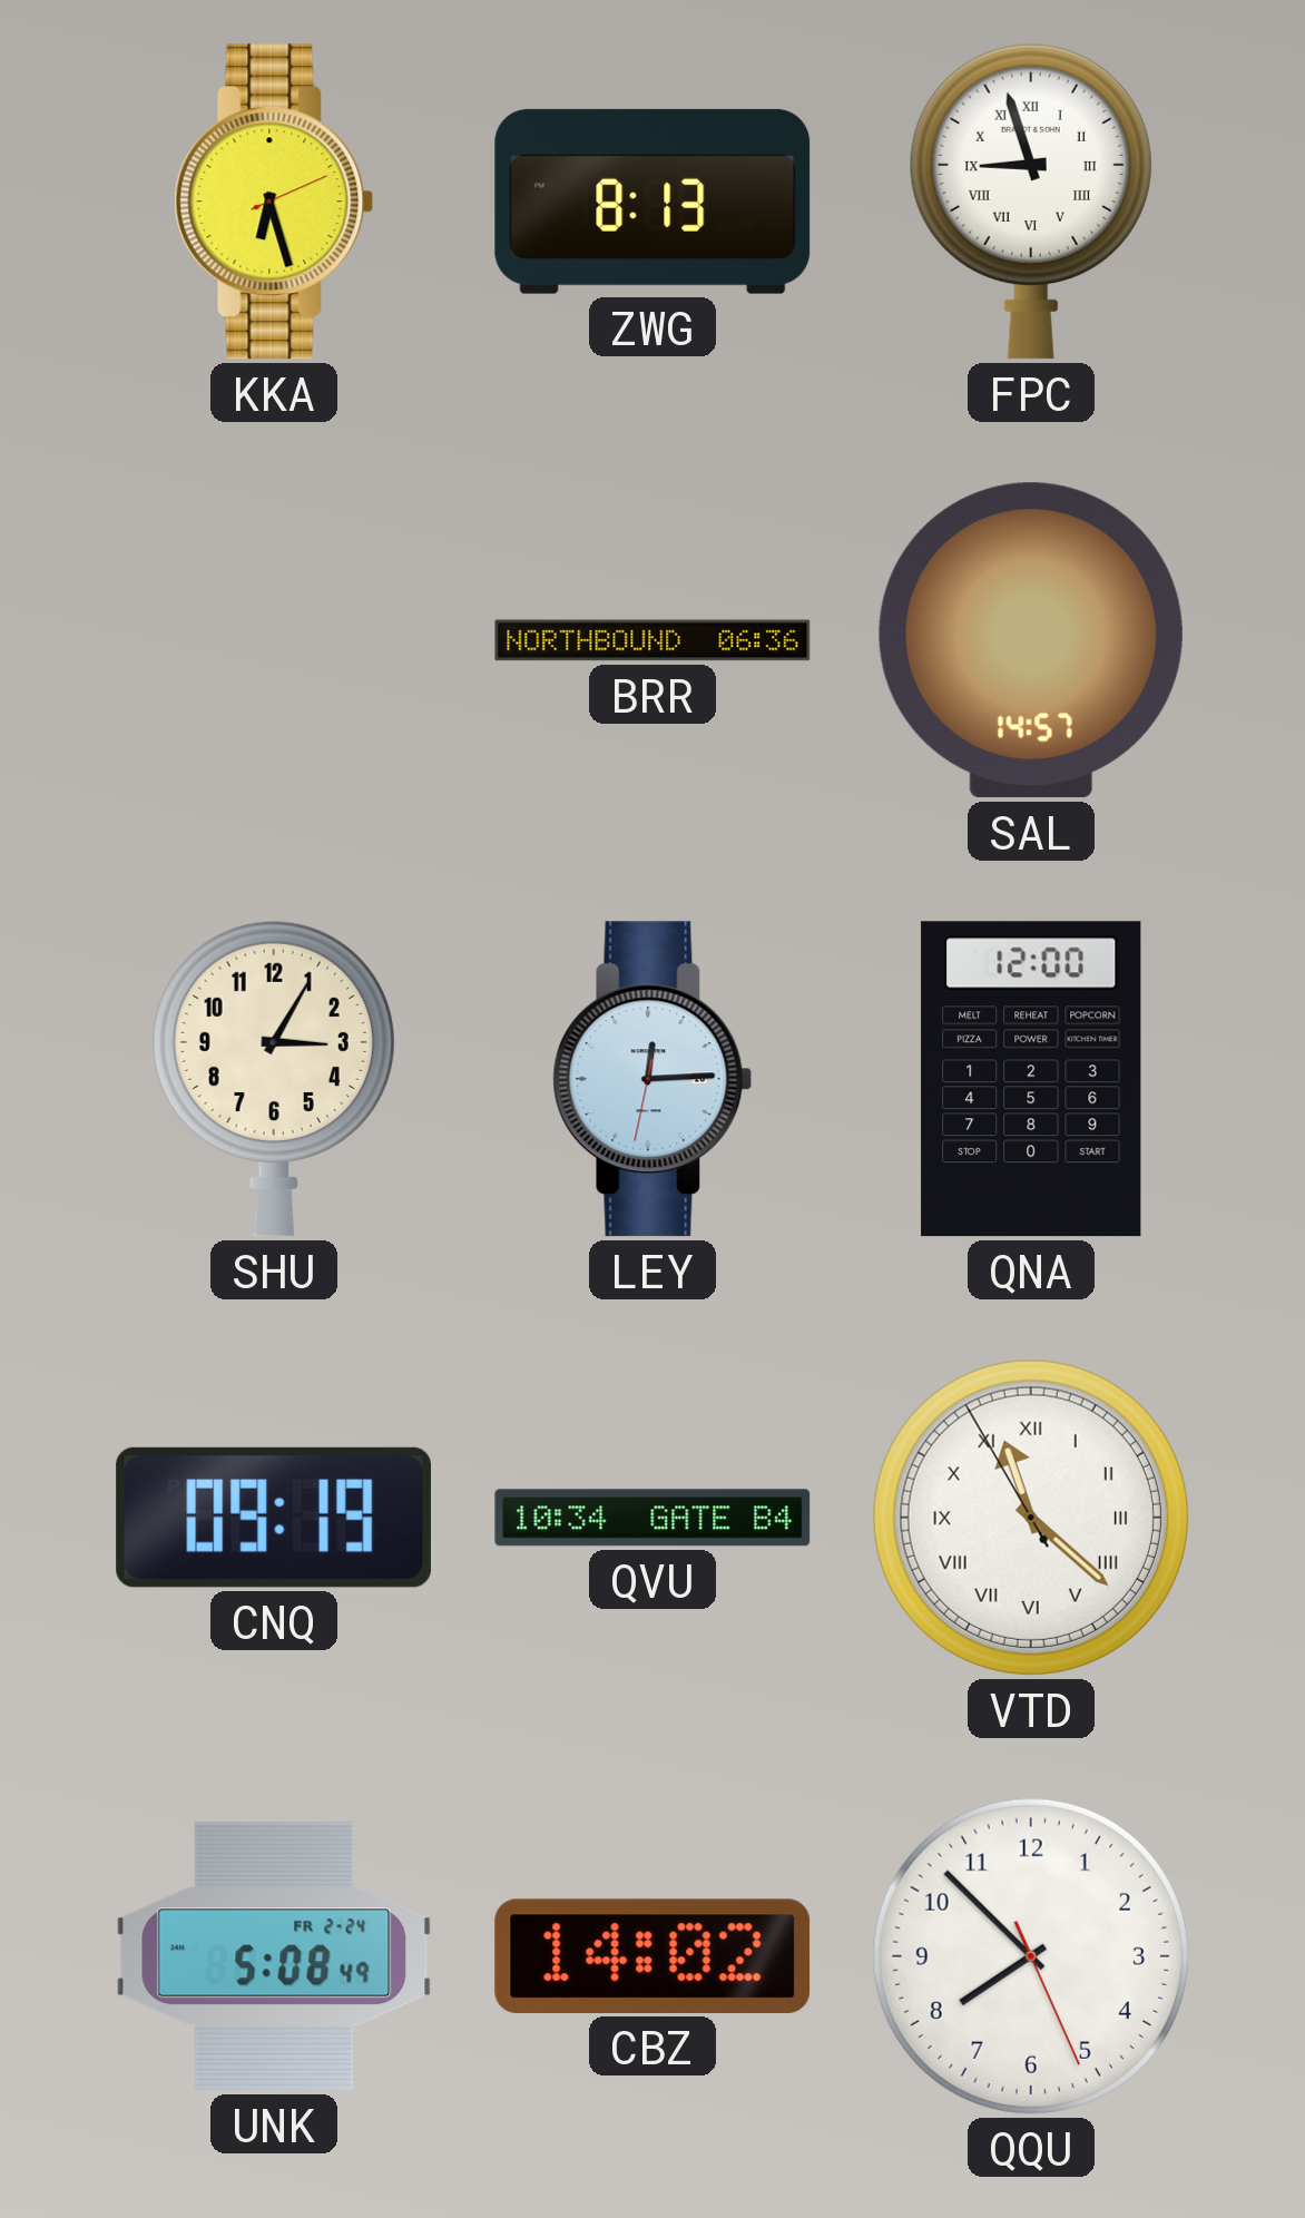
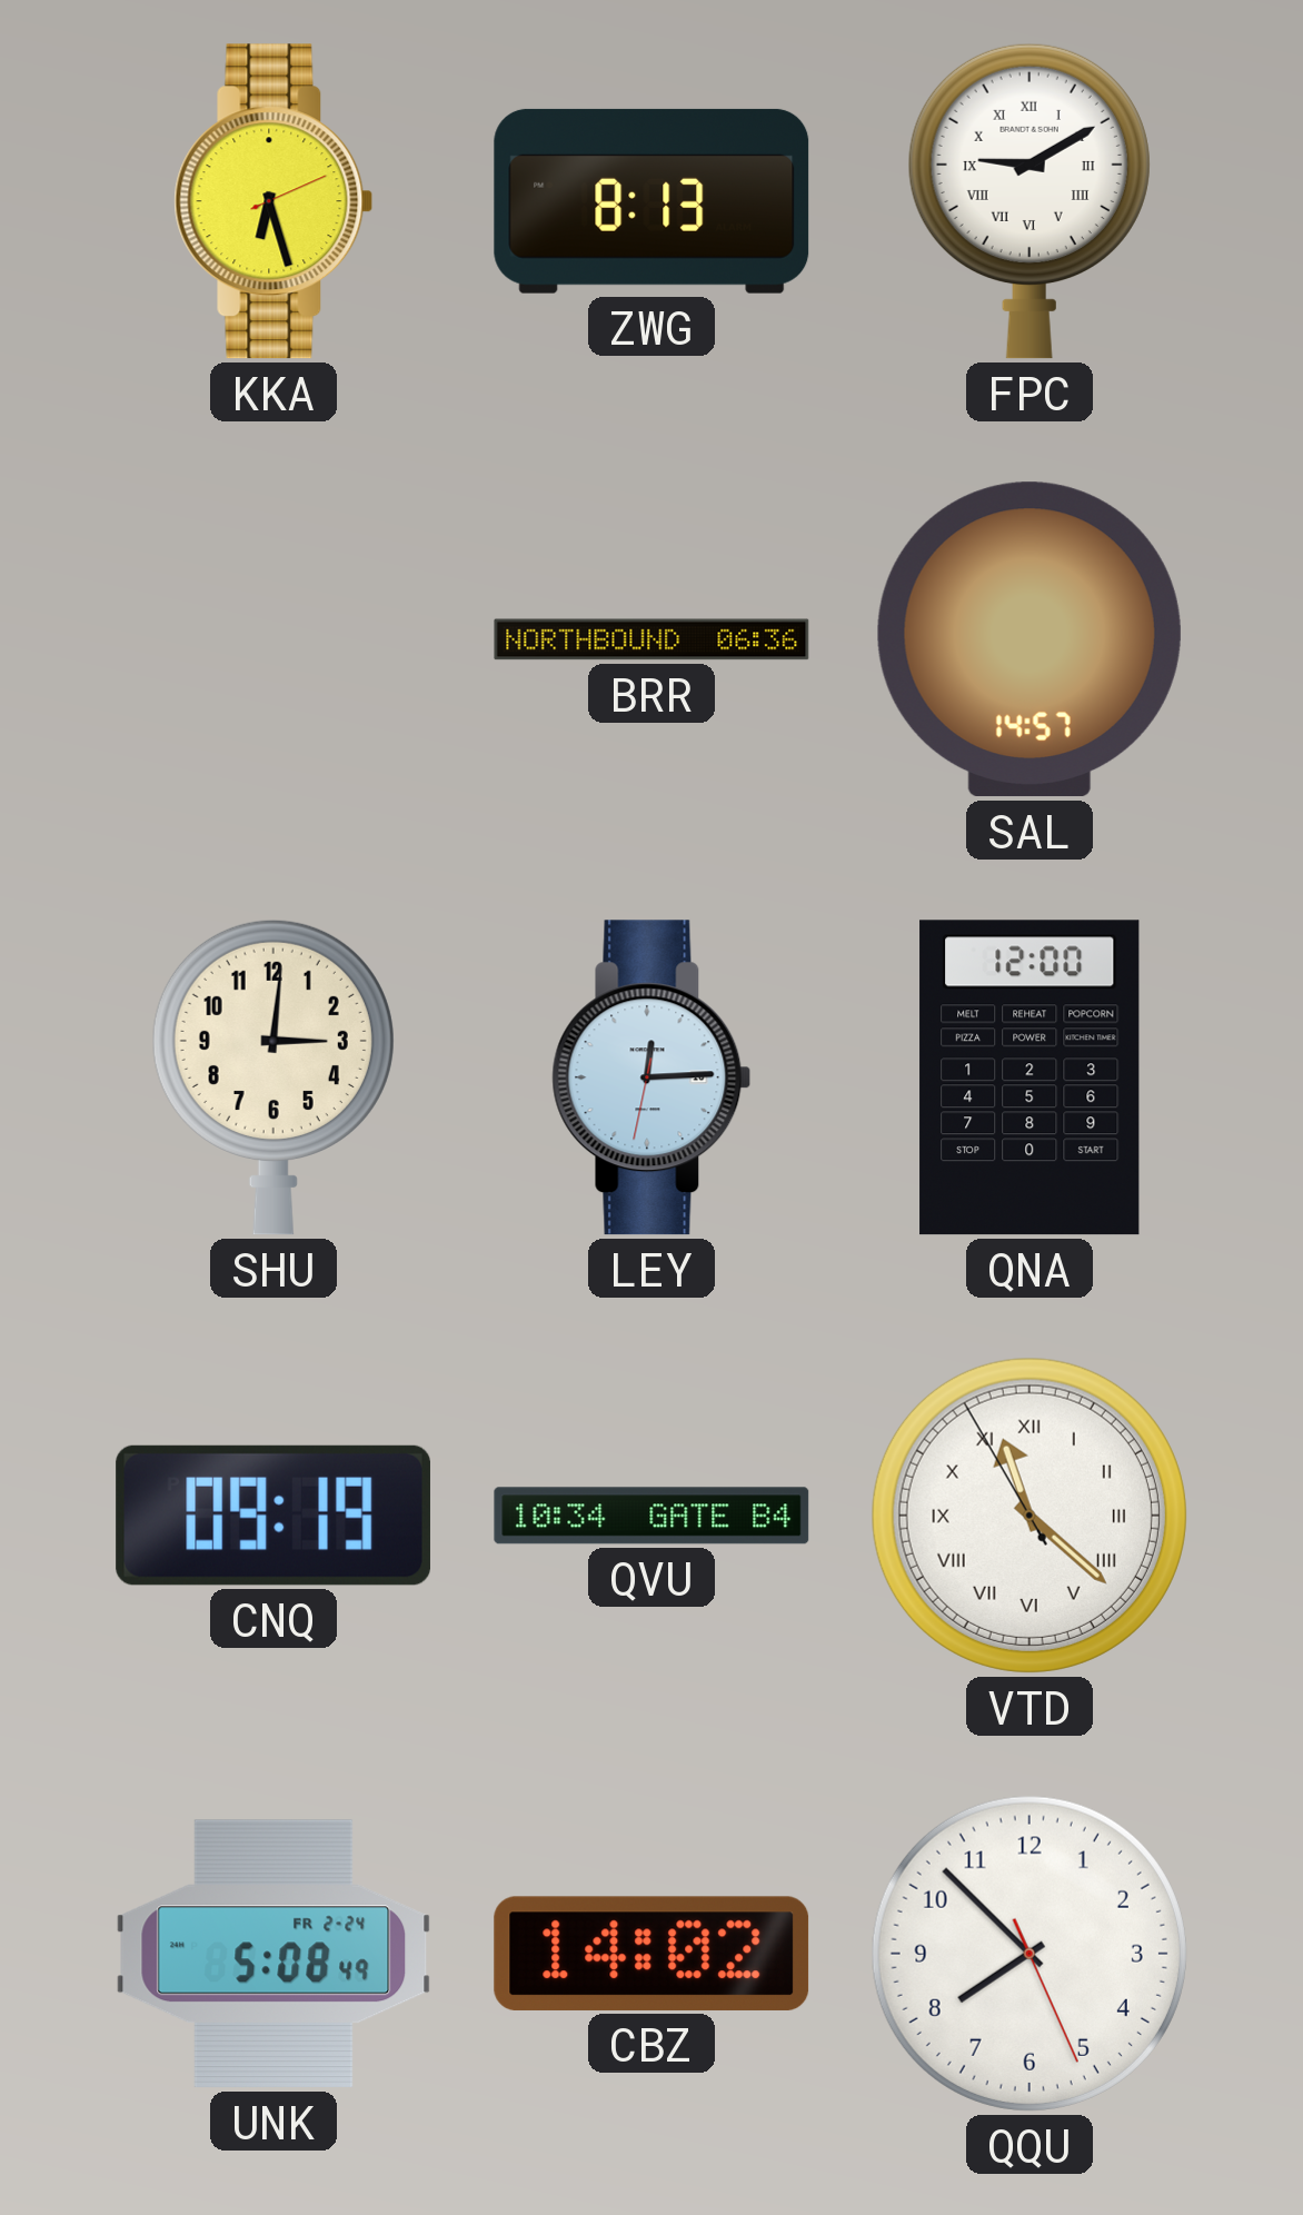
FPC: 8:57 -> 9:10 (1030, 201)
SHU: 3:05 -> 3:01 (273, 1077)
